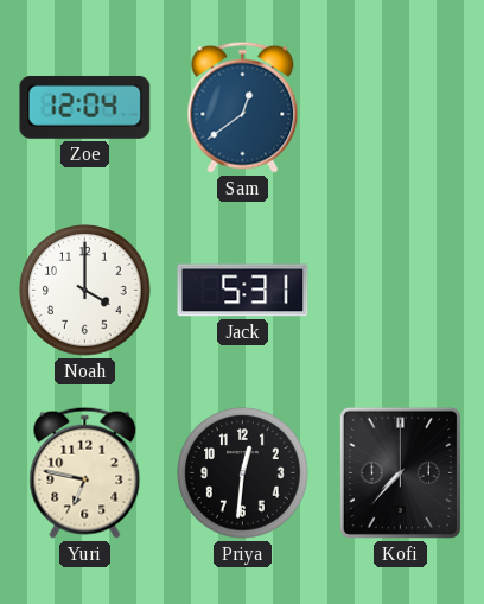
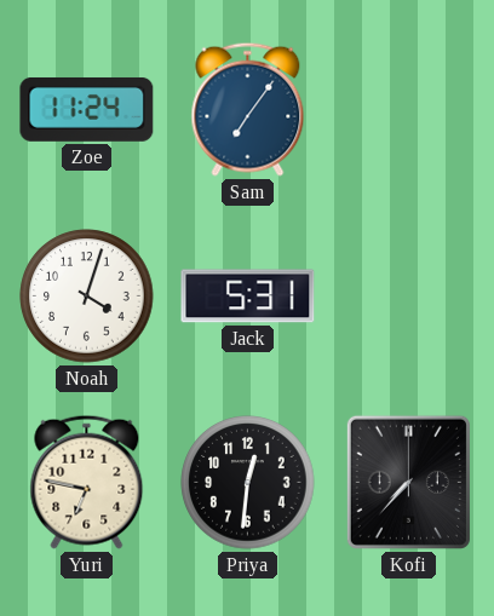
Zoe: 12:04 -> 11:24 (87, 109)
Sam: 12:39 -> 7:06 (248, 109)
Noah: 4:00 -> 4:03 (87, 297)
